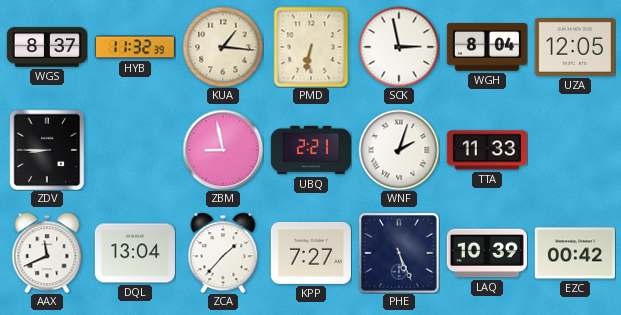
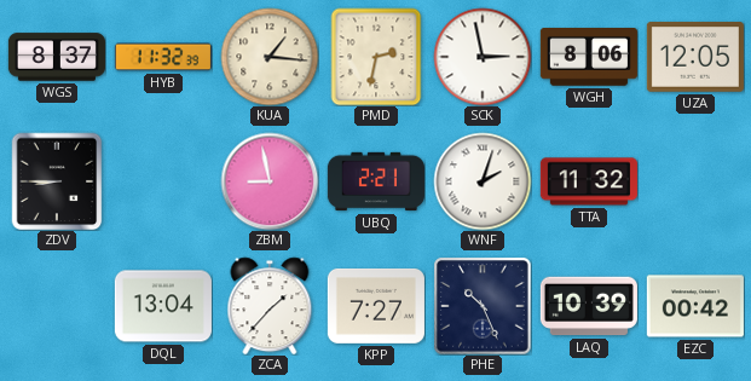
PMD: 6:32 -> 2:32 (376, 57)
WGH: 8:04 -> 8:06 (589, 57)
TTA: 11:33 -> 11:32 (589, 181)
AAX: 11:41 -> none (47, 253)
PHE: 5:26 -> 10:26 (483, 306)
